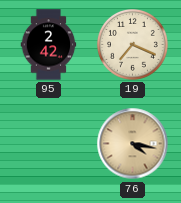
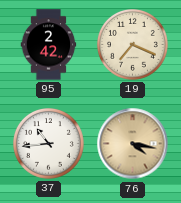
37: none -> 10:44 (49, 144)
